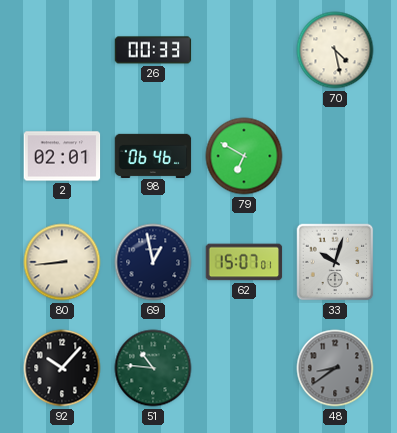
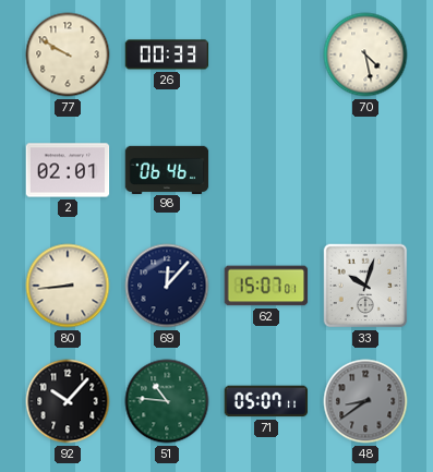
77: none -> 9:50 (68, 55)
79: 6:50 -> none (244, 156)
69: 12:58 -> 12:07 (167, 286)
71: none -> 05:07 (266, 401)
